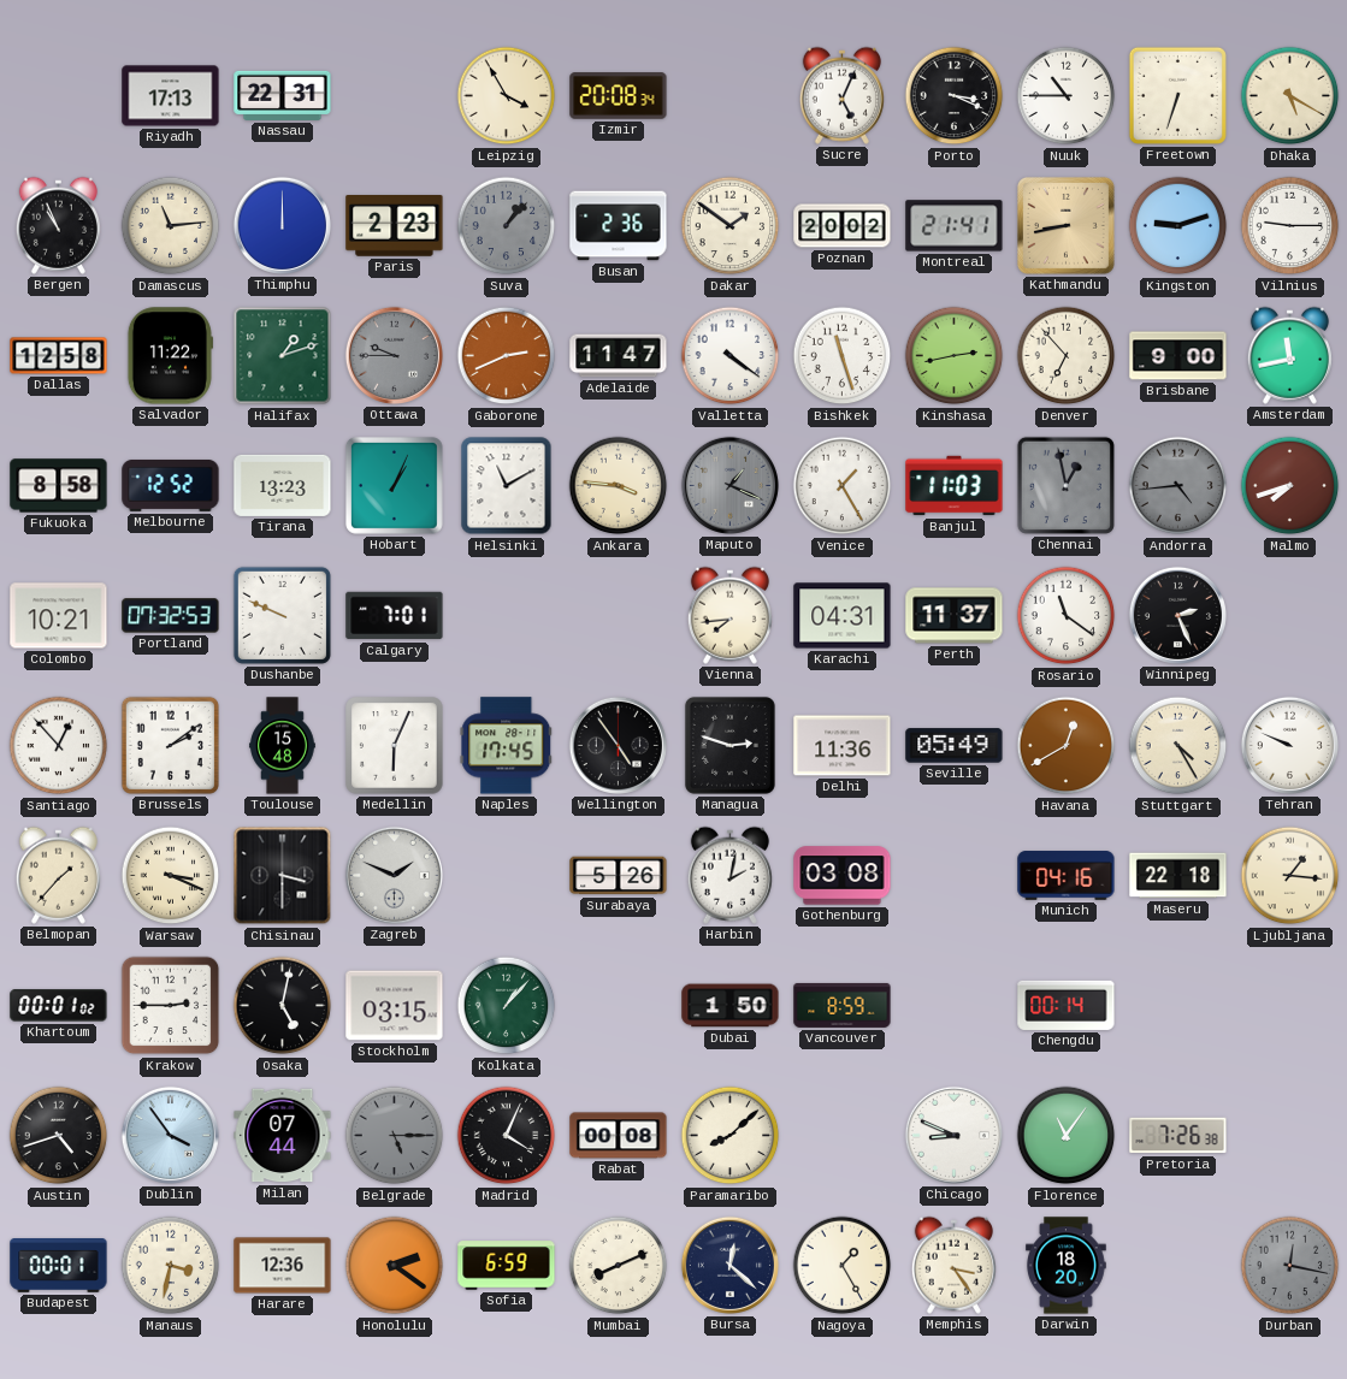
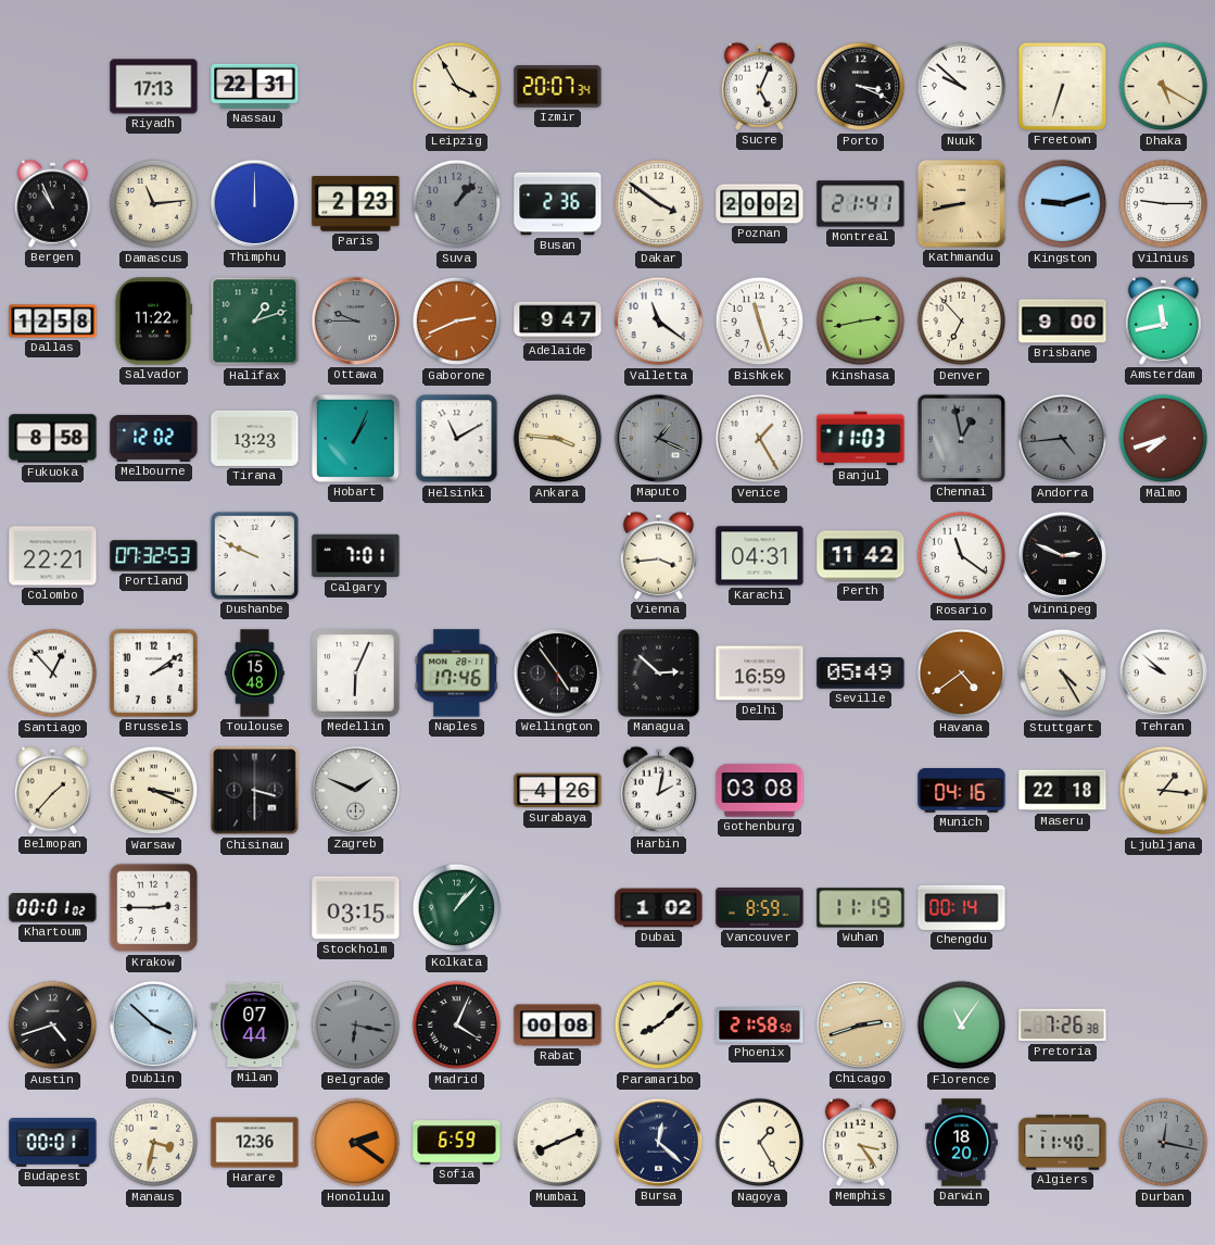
Izmir: 20:08 -> 20:07 (558, 87)
Nuuk: 10:45 -> 9:52 (962, 87)
Dakar: 1:51 -> 3:51 (659, 204)
Adelaide: 11:47 -> 9:47 (558, 322)
Valletta: 4:21 -> 11:21 (659, 322)
Melbourne: 12:52 -> 12:02 (154, 438)
Colombo: 10:21 -> 22:21 (53, 556)
Vienna: 7:44 -> 3:44 (658, 555)
Perth: 11:37 -> 11:42 (861, 556)
Winnipeg: 2:26 -> 2:49 (1062, 555)
Naples: 17:45 -> 17:46 (457, 674)
Managua: 2:48 -> 2:52 (658, 672)
Delhi: 11:36 -> 16:59 (760, 674)
Havana: 12:40 -> 4:39 (962, 674)
Tehran: 9:49 -> 9:52 (1163, 672)
Surabaya: 5:26 -> 4:26 (558, 791)
Osaka: 5:02 -> none (283, 1006)
Dubai: 1:50 -> 1:02 (659, 908)
Wuhan: none -> 11:19 (861, 908)
Dublin: 3:54 -> 3:52 (153, 1024)
Belgrade: 5:15 -> 6:17 (356, 1026)
Phoenix: none -> 21:58 (760, 1026)
Chicago: 8:49 -> 2:42 (860, 1024)
Chicago dial: white -> champagne (860, 1024)
Algiers: none -> 11:40 (1063, 1143)
